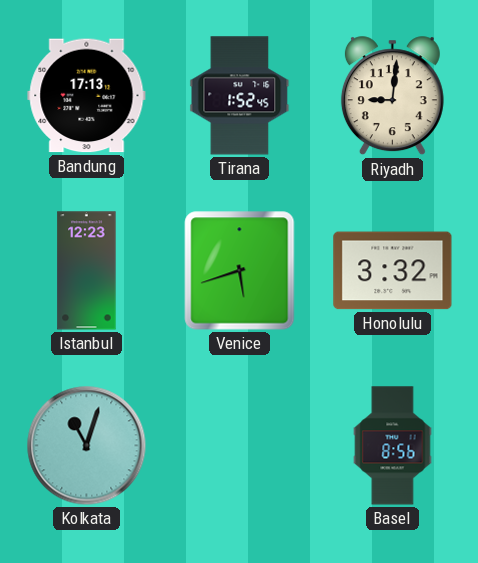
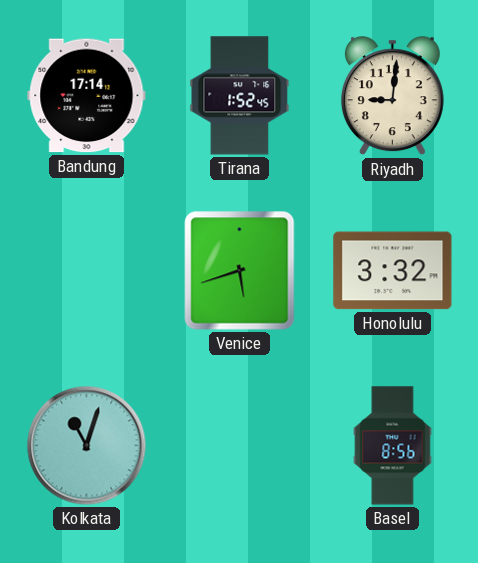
Bandung: 17:13 -> 17:14 (87, 96)
Istanbul: 12:23 -> none (87, 271)
